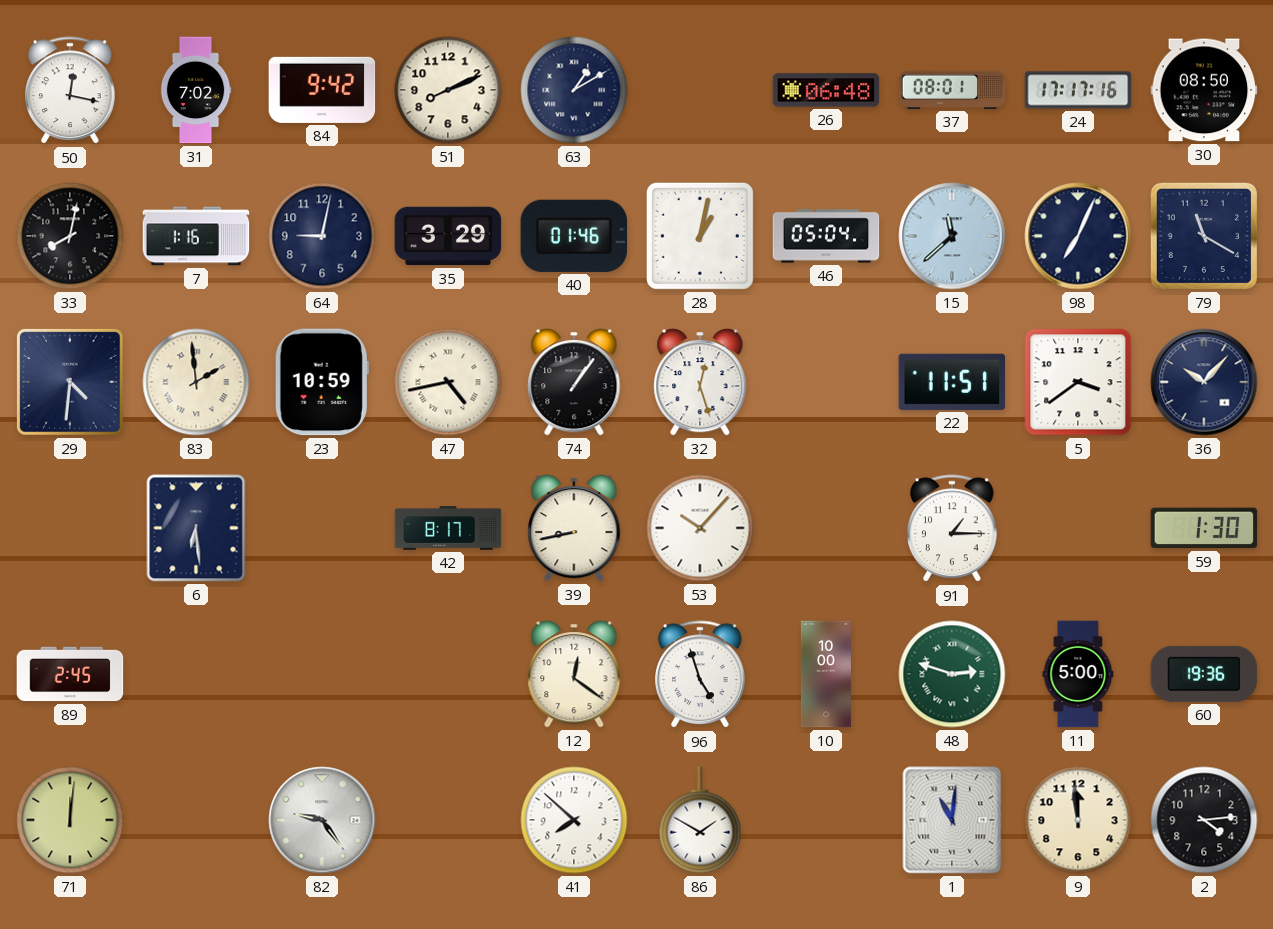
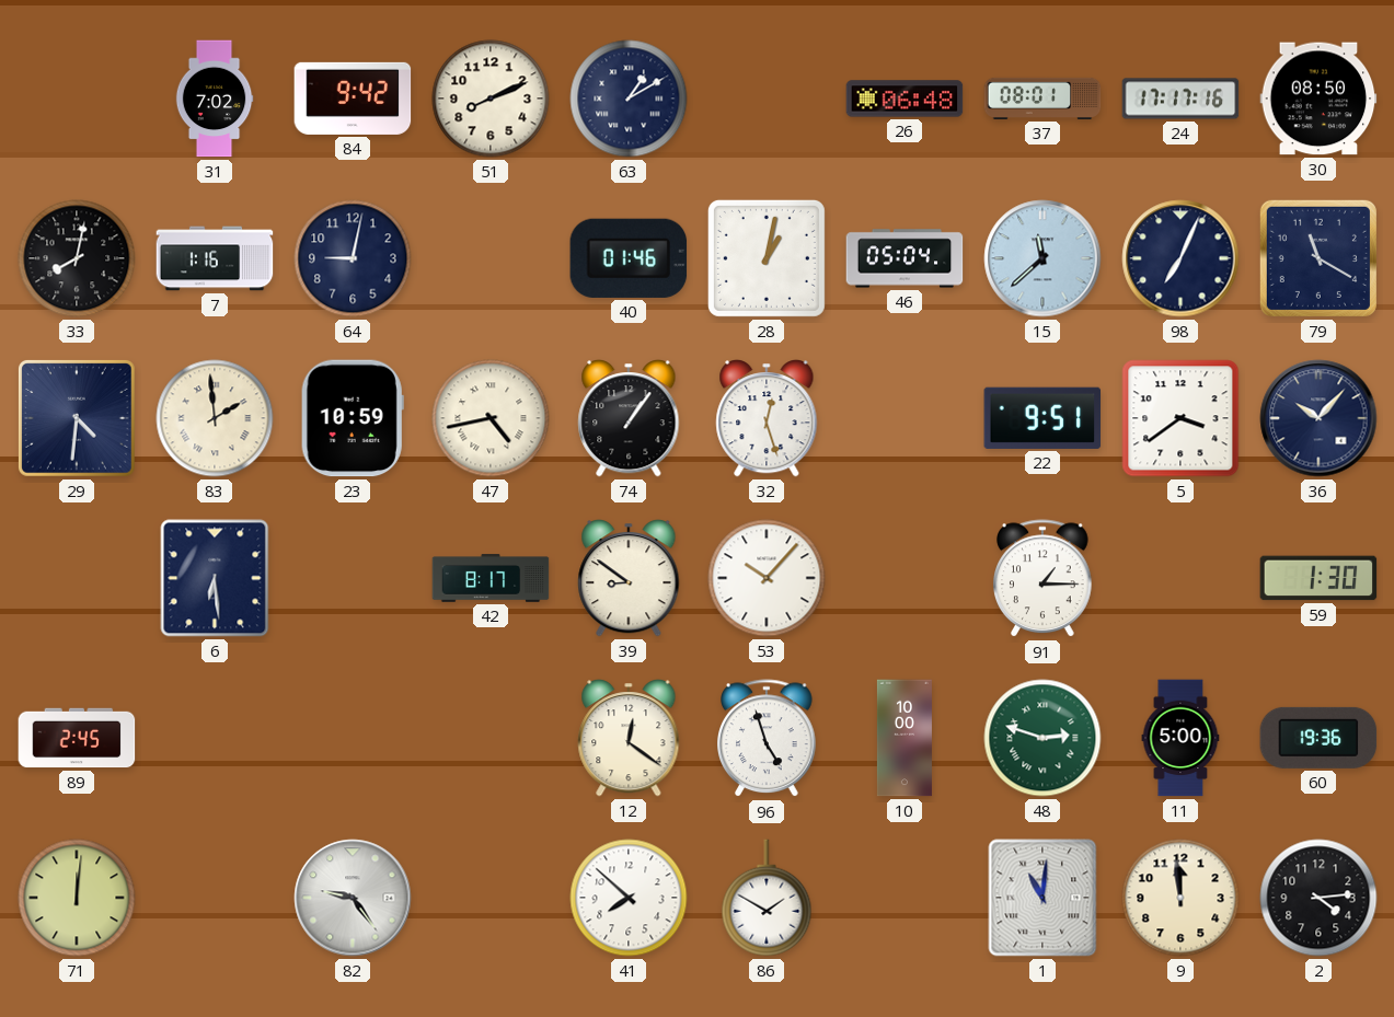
50: 12:17 -> none (70, 91)
35: 3:29 -> none (448, 236)
22: 11:51 -> 9:51 (1042, 418)
39: 8:43 -> 8:51 (629, 579)
